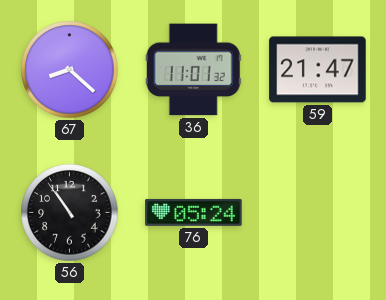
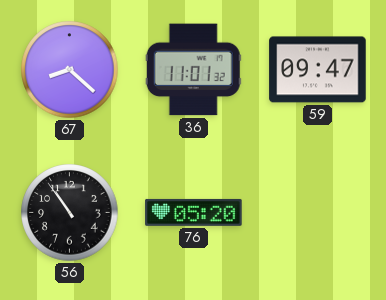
59: 21:47 -> 09:47 (318, 70)
76: 05:24 -> 05:20 (194, 212)
